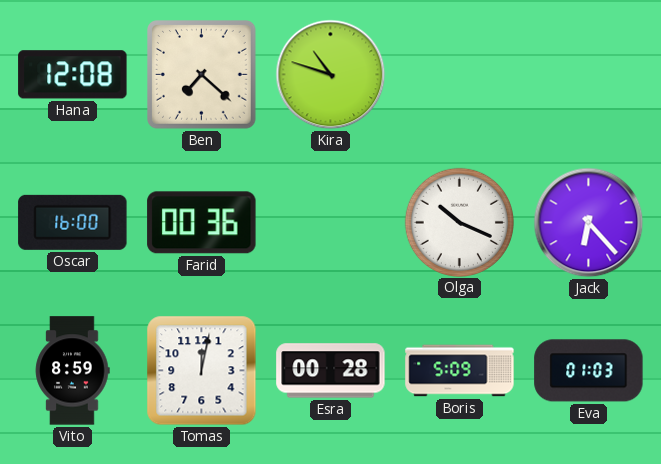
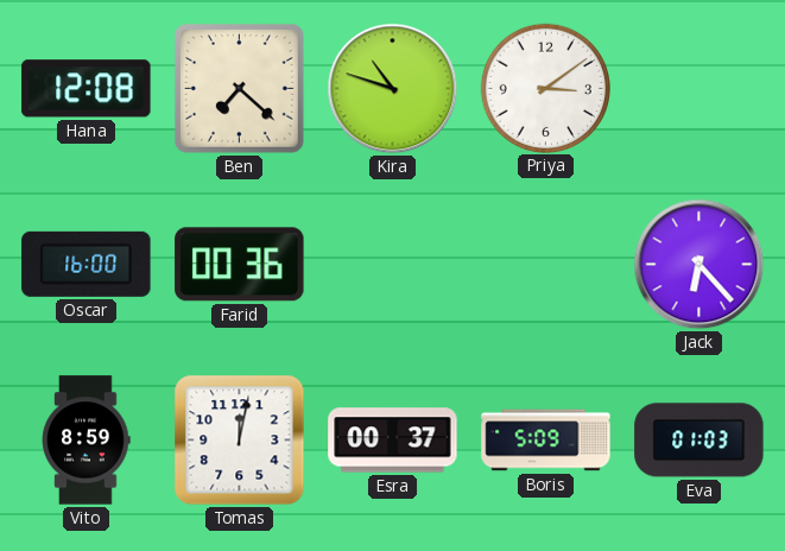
Priya: none -> 3:09 (545, 88)
Olga: 10:19 -> none (459, 222)
Esra: 00:28 -> 00:37 (393, 441)
